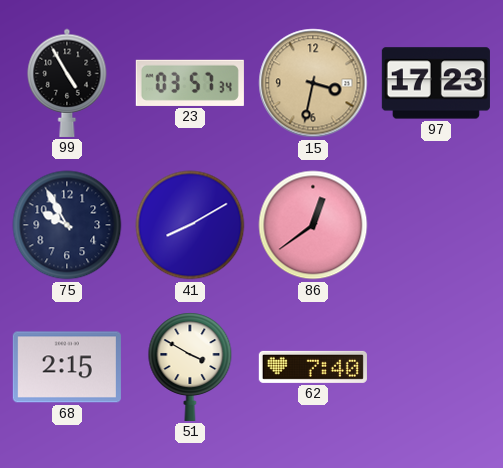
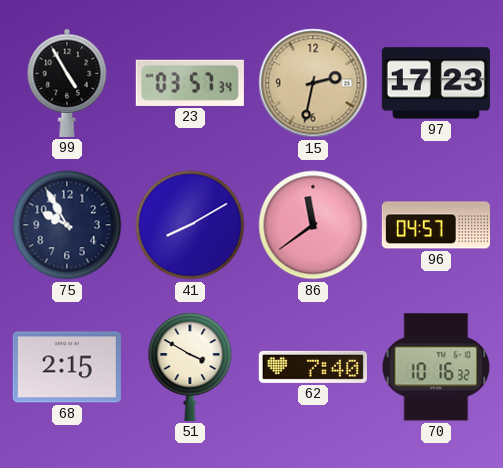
15: 3:32 -> 2:32 (313, 83)
86: 12:39 -> 11:39 (313, 225)
96: none -> 04:57 (436, 225)
70: none -> 10:16 (436, 367)
